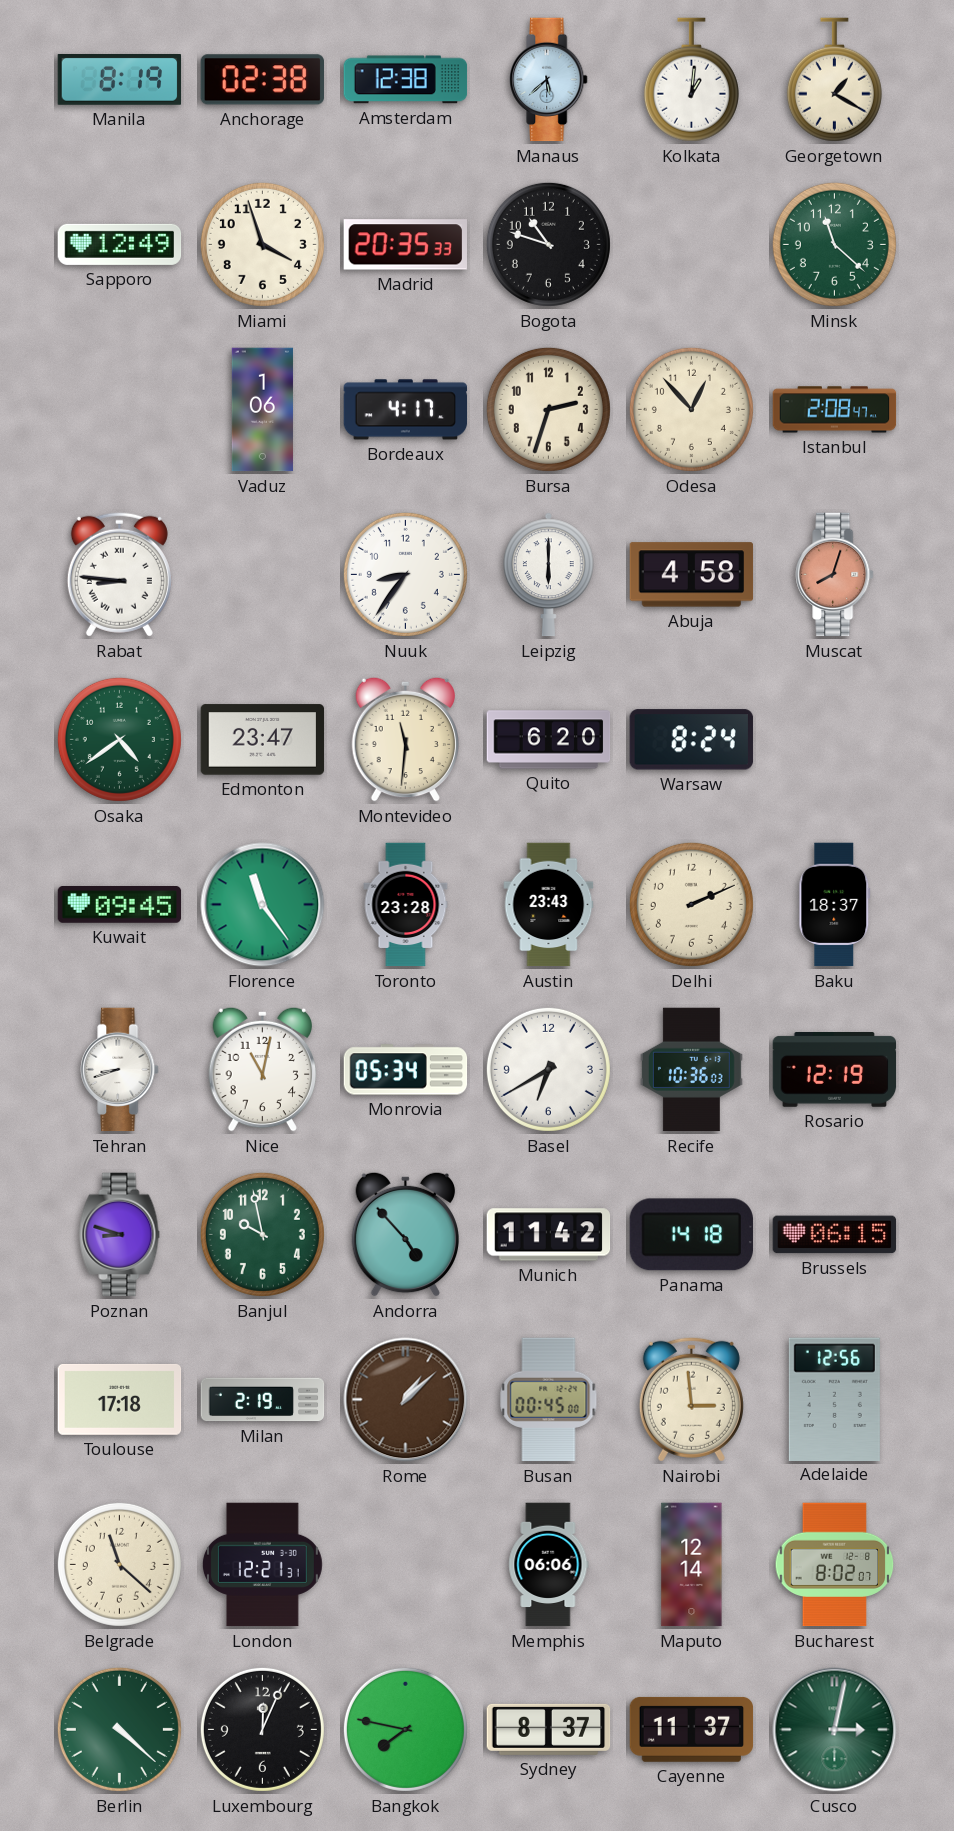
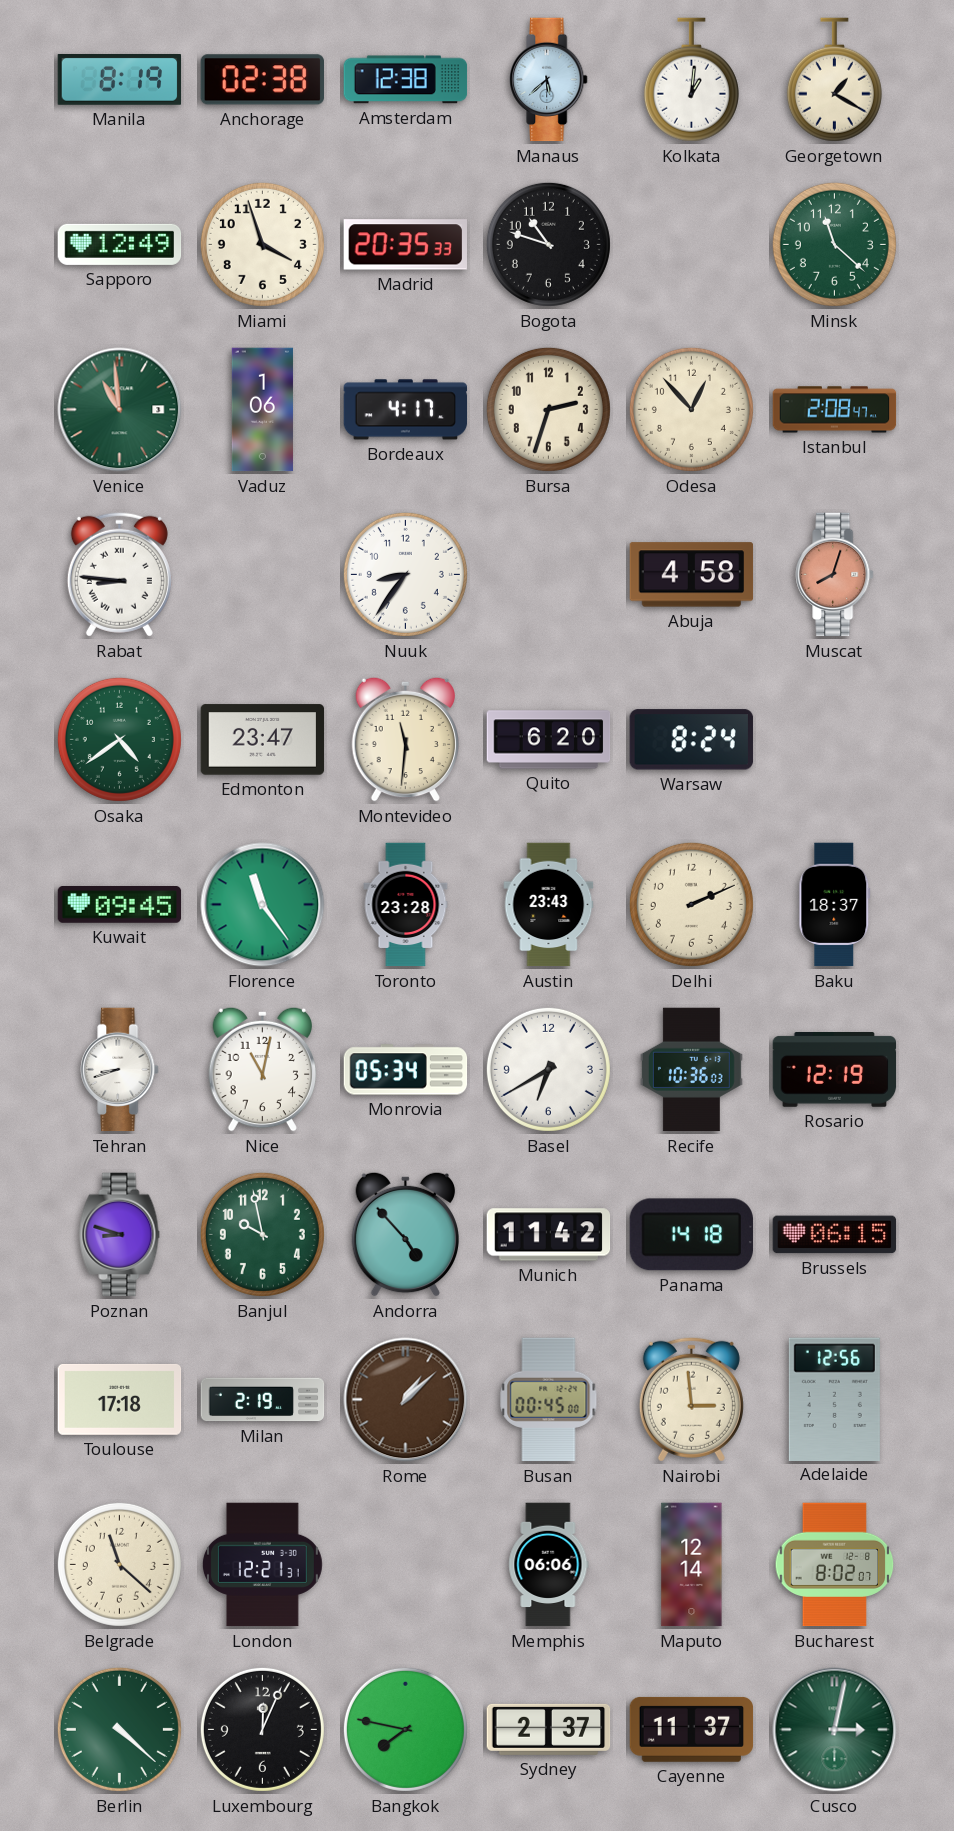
Venice: none -> 10:59 (120, 410)
Leipzig: 6:00 -> none (548, 575)
Sydney: 8:37 -> 2:37 (549, 1729)
